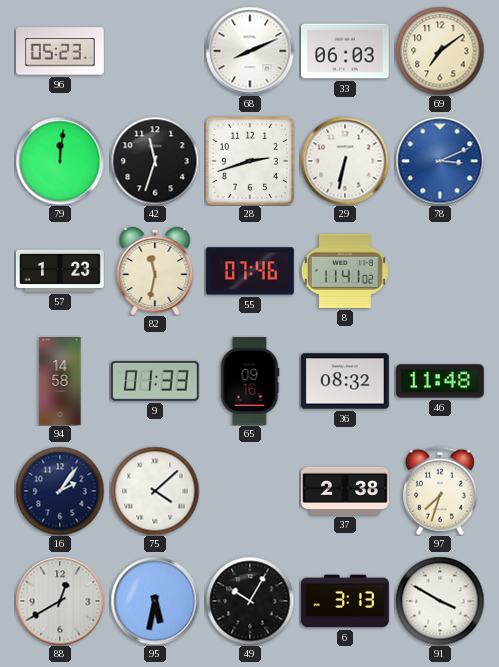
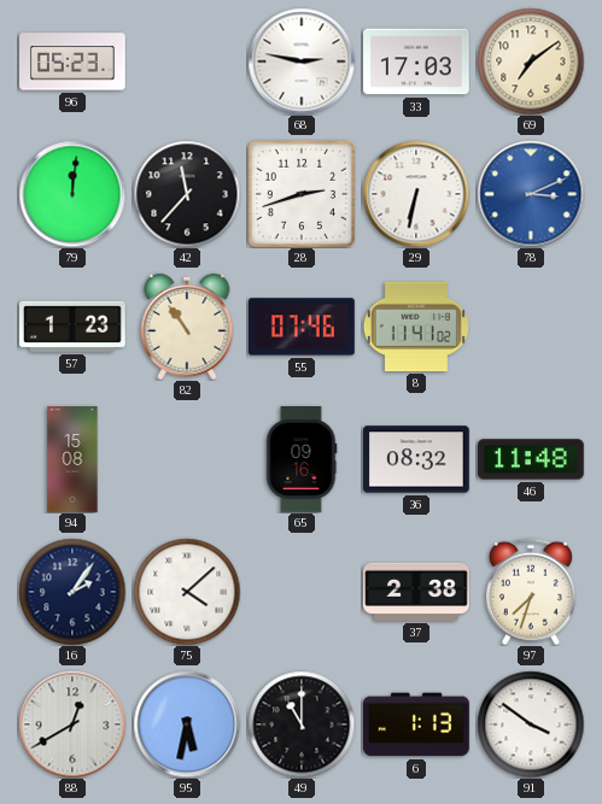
68: 8:11 -> 2:47 (302, 61)
33: 06:03 -> 17:03 (416, 61)
42: 11:33 -> 11:37 (187, 194)
82: 11:32 -> 10:54 (187, 327)
94: 14:58 -> 15:08 (72, 459)
9: 01:33 -> none (155, 381)
49: 10:05 -> 11:00 (302, 724)
6: 3:13 -> 1:13 (416, 724)
91: 3:50 -> 3:51 (531, 724)
